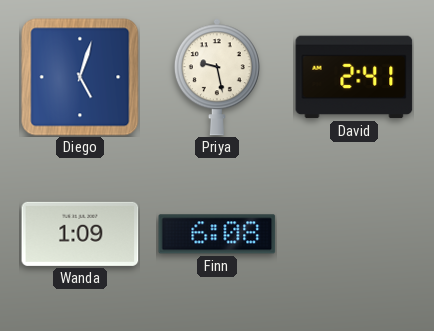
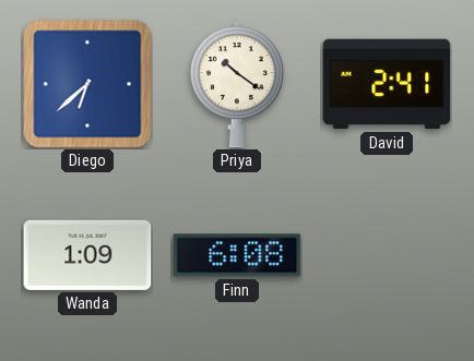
Diego: 5:03 -> 6:38 (87, 84)
Priya: 9:28 -> 10:21 (237, 84)
